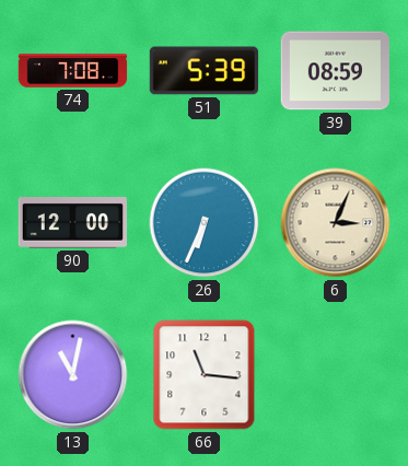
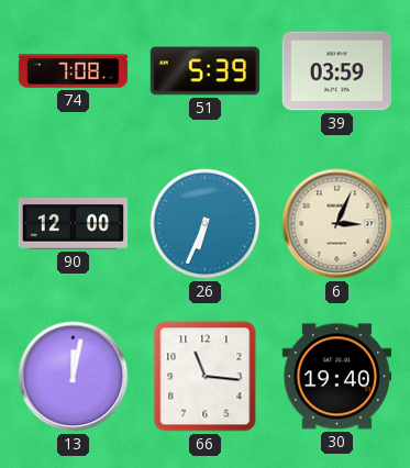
39: 08:59 -> 03:59 (336, 71)
13: 11:02 -> 12:02 (74, 377)
30: none -> 19:40 (337, 377)
